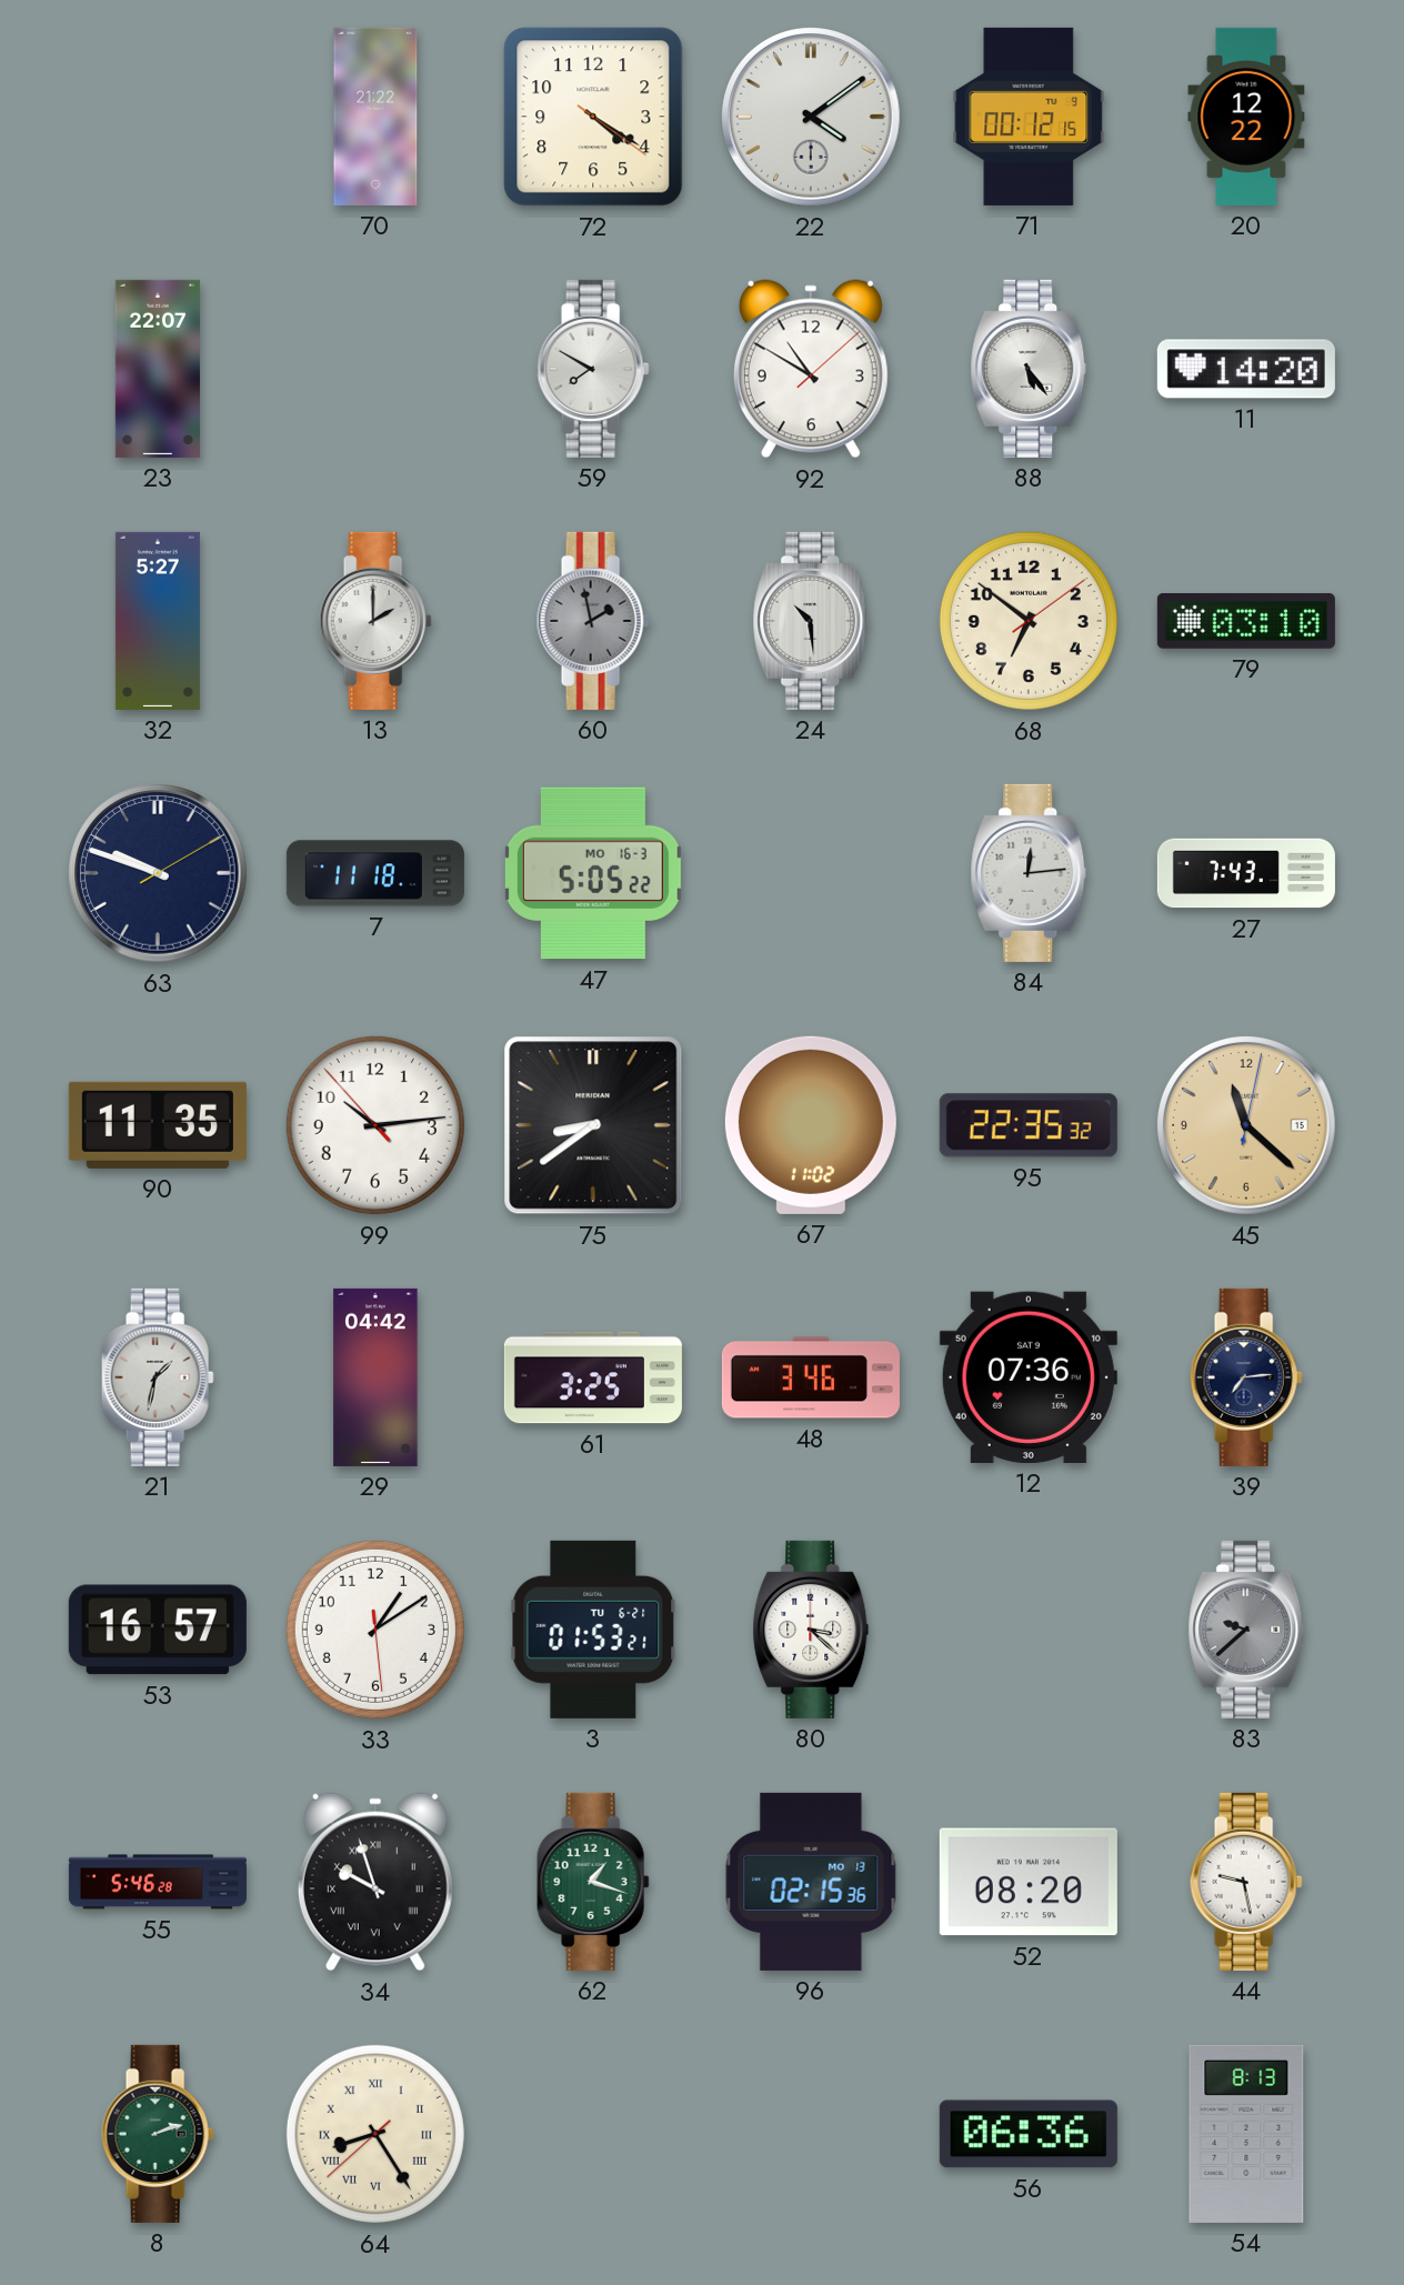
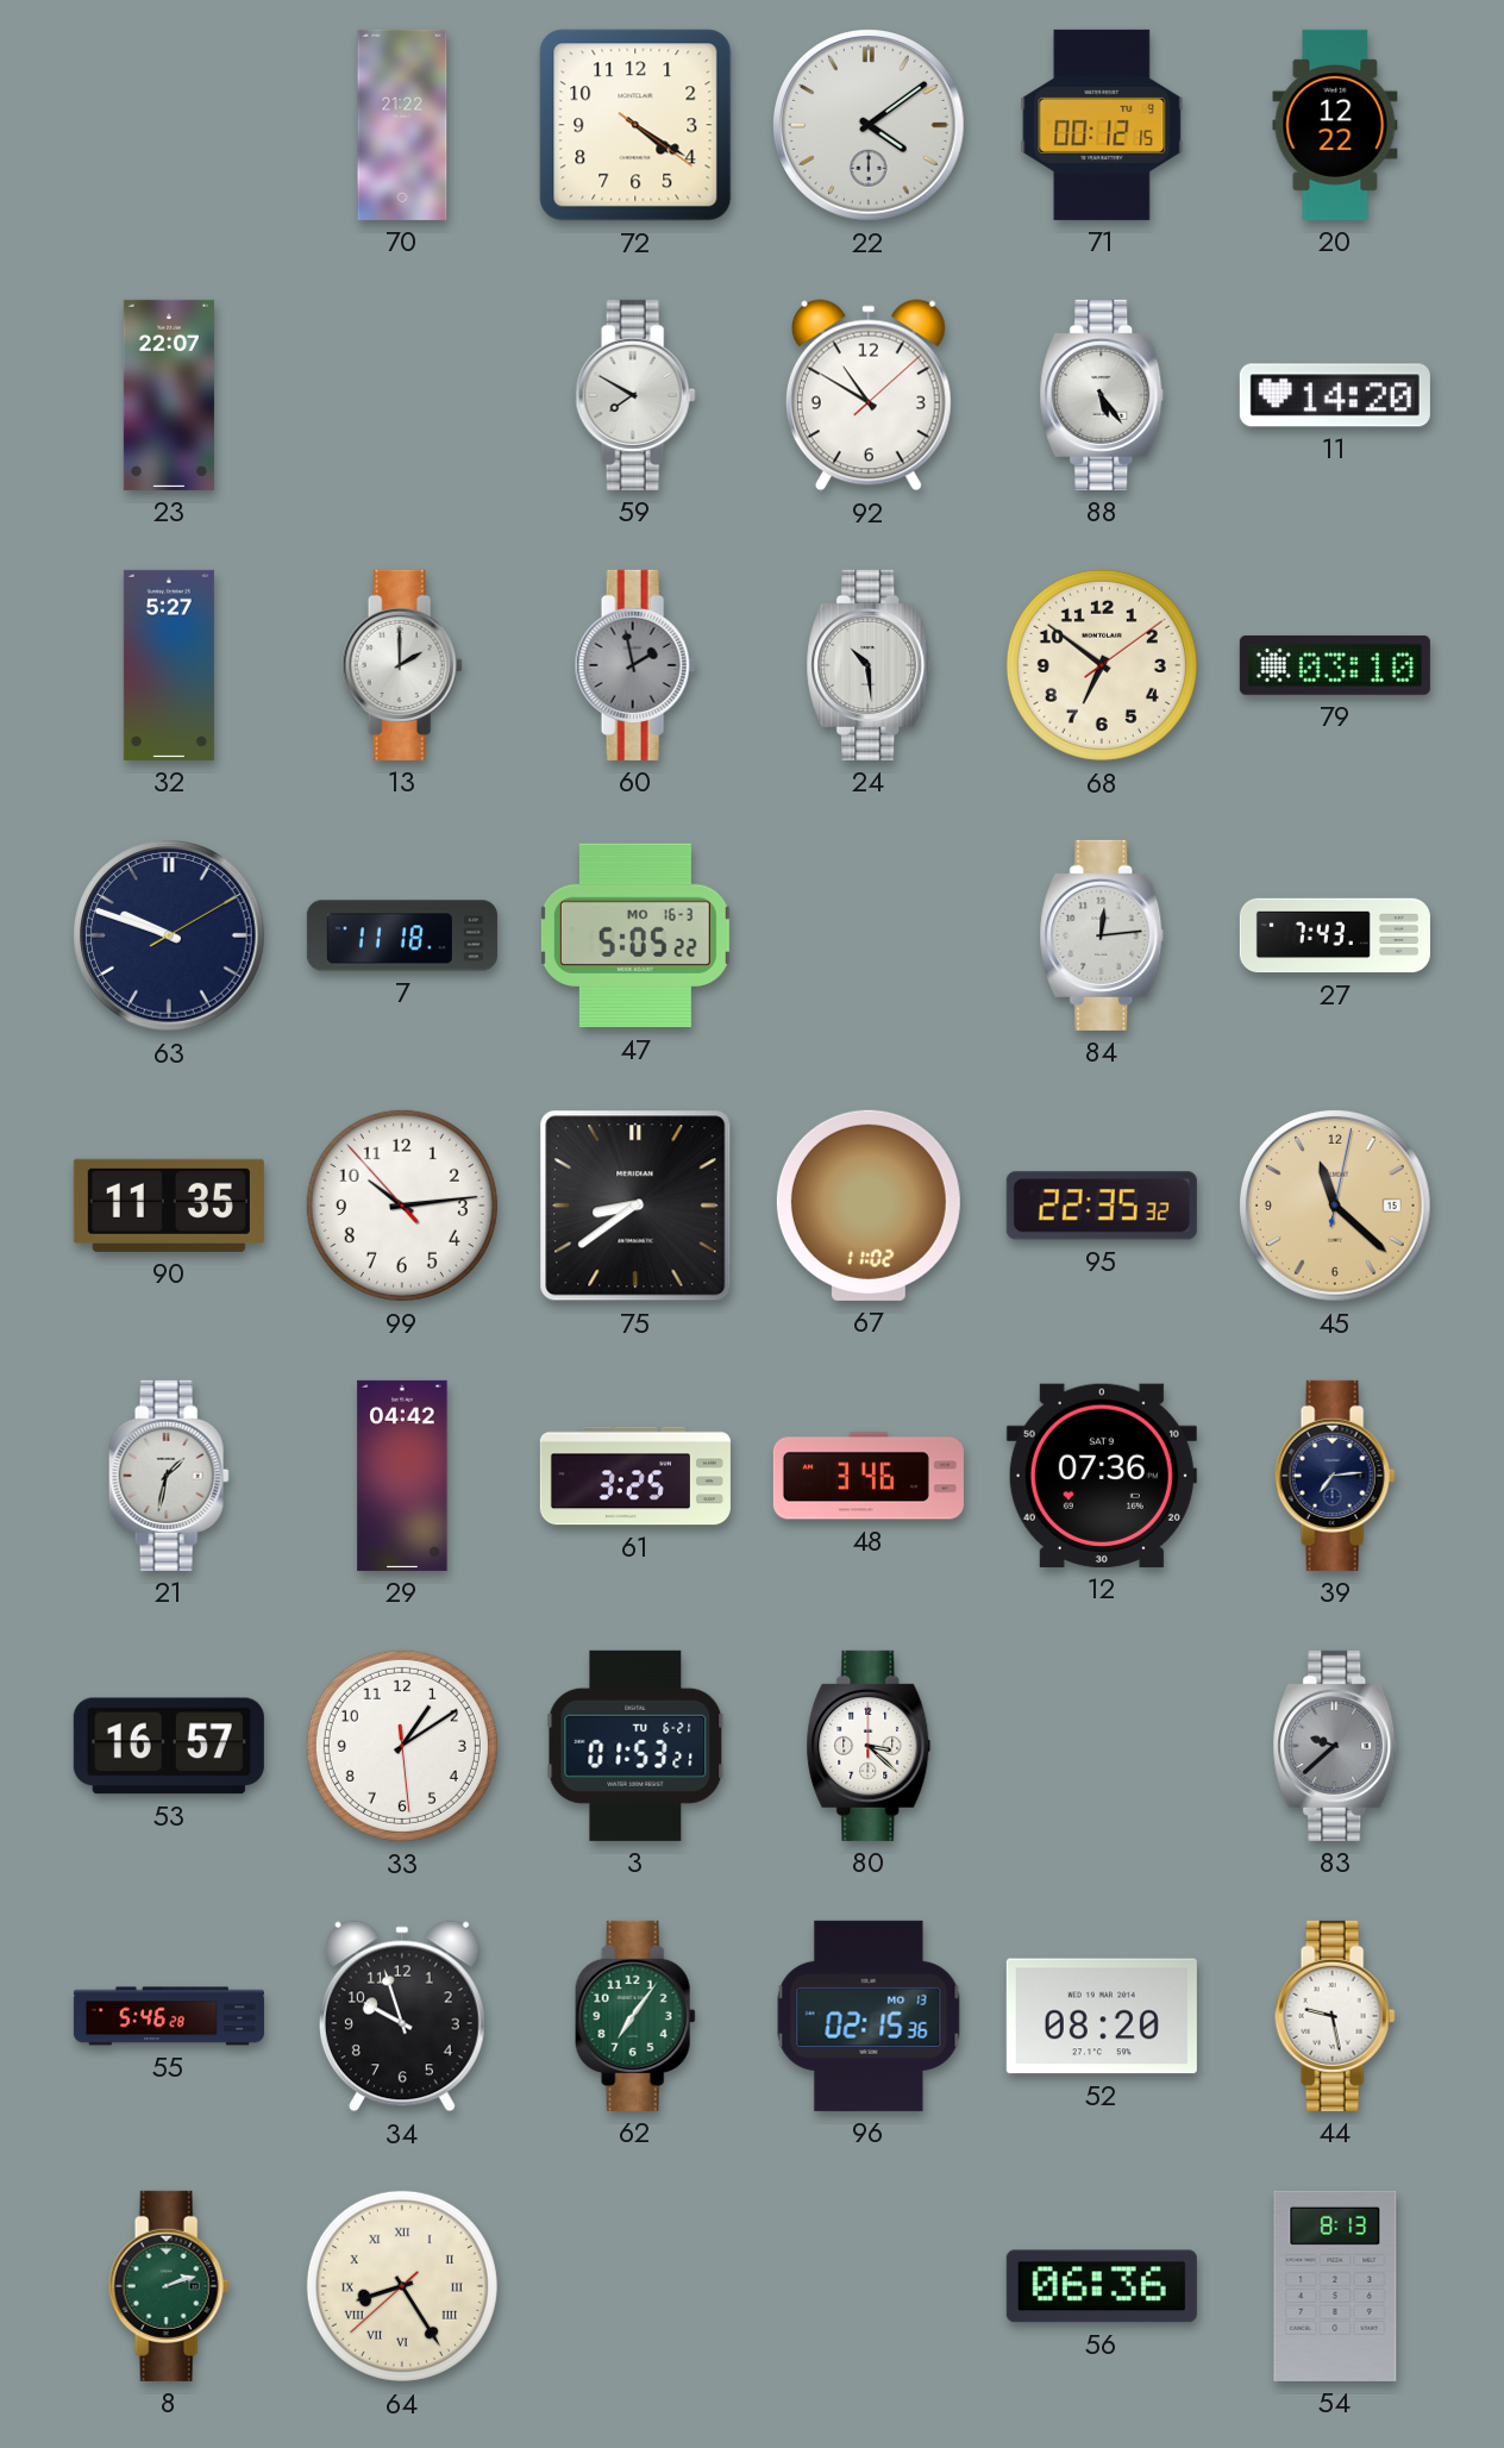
34 numerals: Roman -> Arabic (402, 2016)
62: 1:18 -> 7:06 (635, 2016)
